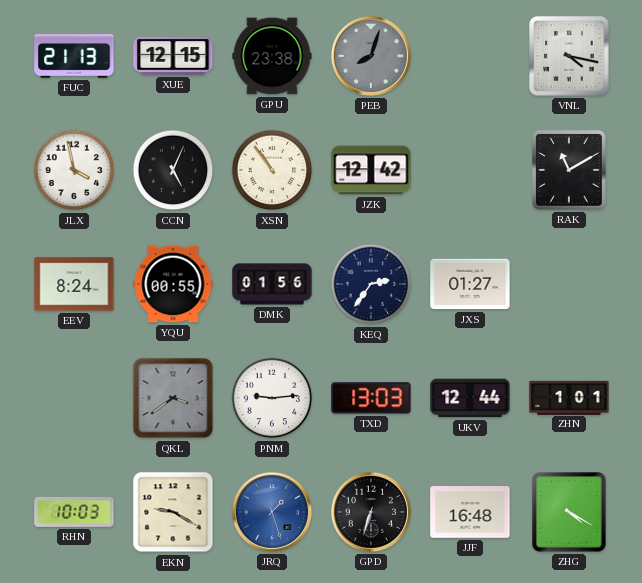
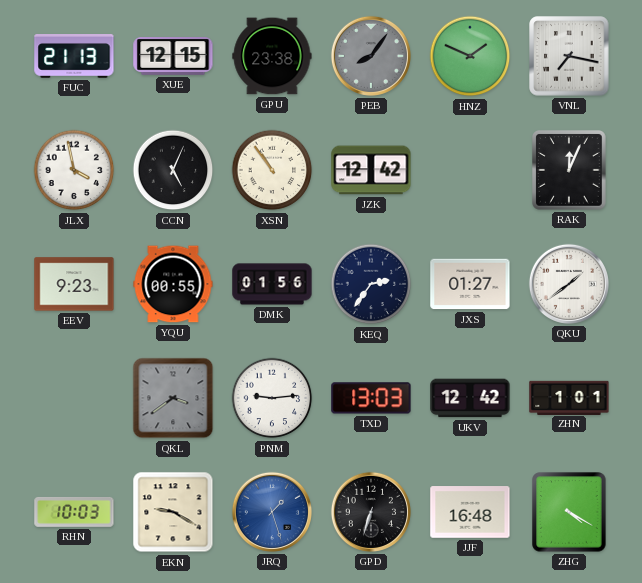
PEB: 8:03 -> 8:06 (371, 56)
HNZ: none -> 1:49 (470, 56)
VNL: 4:17 -> 7:17 (569, 56)
RAK: 11:10 -> 12:04 (569, 170)
EEV: 8:24 -> 9:23 (74, 284)
QKU: none -> 1:39 (569, 284)
UKV: 12:44 -> 12:42 (470, 398)
